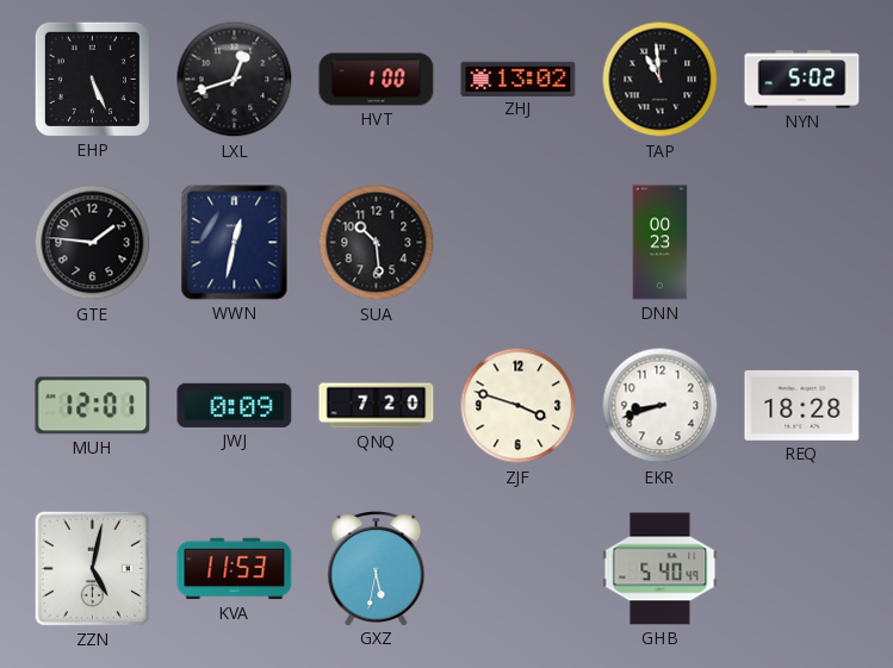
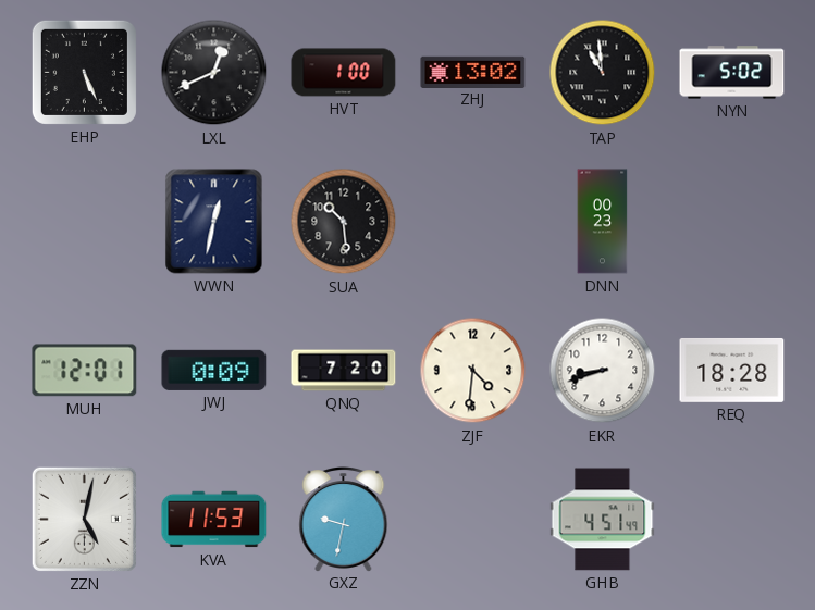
LXL: 12:42 -> 12:41 (214, 73)
GTE: 1:46 -> none (93, 243)
ZJF: 3:48 -> 4:31 (473, 371)
GXZ: 5:32 -> 9:32 (344, 520)
GHB: 5:40 -> 4:51 (603, 520)
